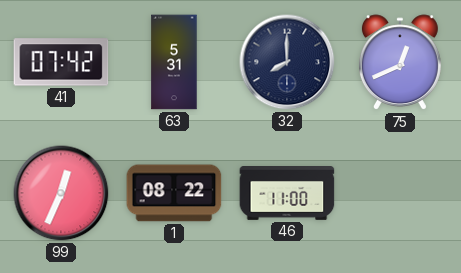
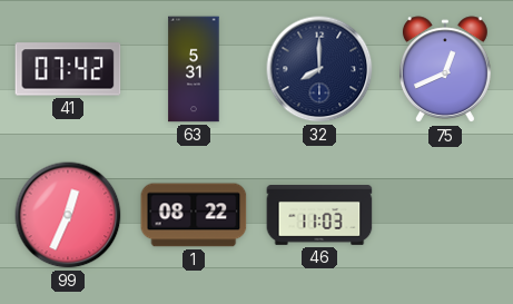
46: 11:00 -> 11:03 (319, 216)
